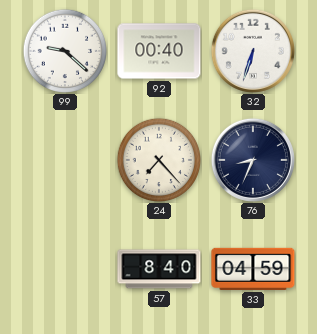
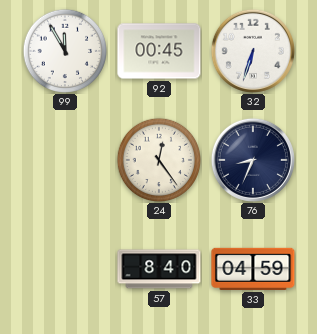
99: 9:22 -> 11:55 (64, 50)
92: 00:40 -> 00:45 (159, 51)
24: 7:23 -> 12:24 (158, 159)
